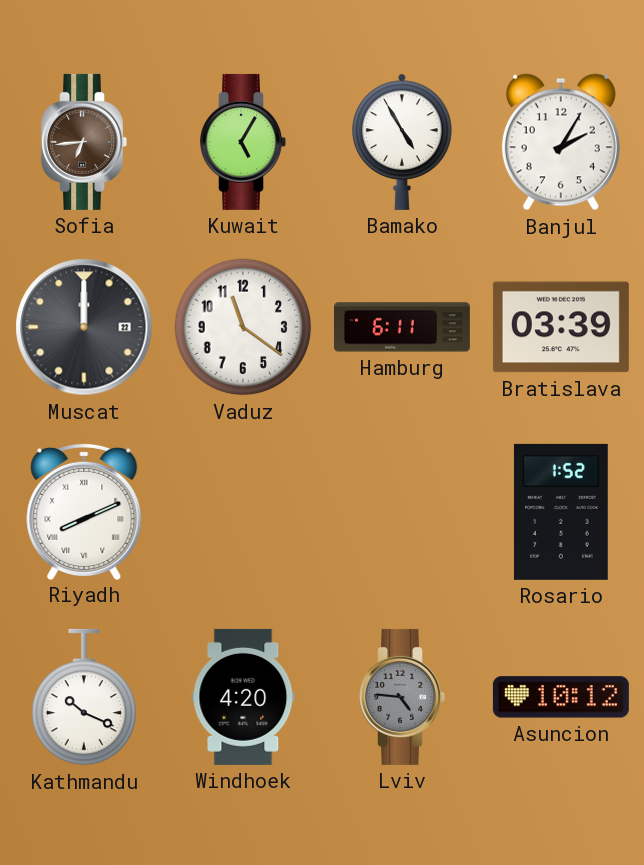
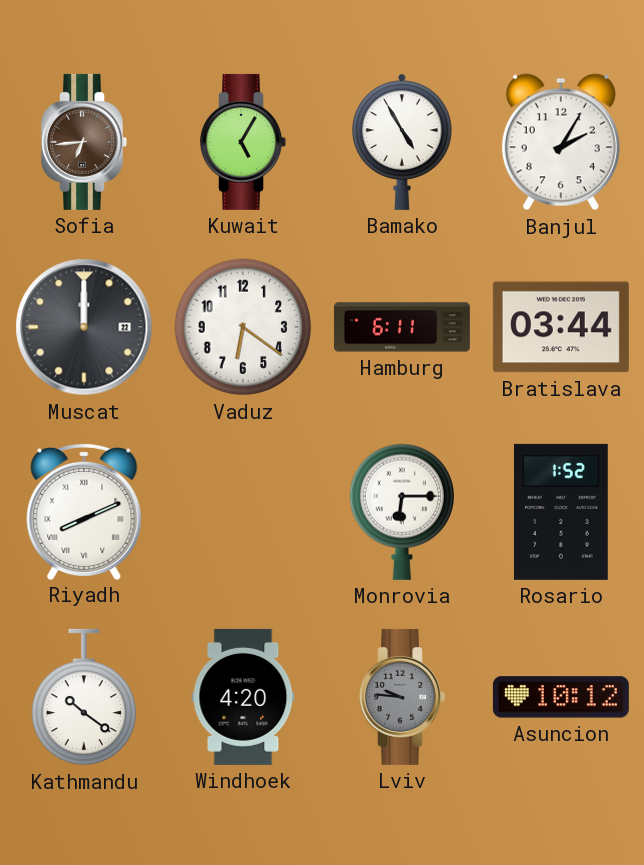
Vaduz: 11:21 -> 6:21 (243, 327)
Bratislava: 03:39 -> 03:44 (561, 327)
Monrovia: none -> 6:15 (401, 512)
Kathmandu: 10:19 -> 10:21 (83, 697)
Lviv: 4:46 -> 9:46 (402, 697)
